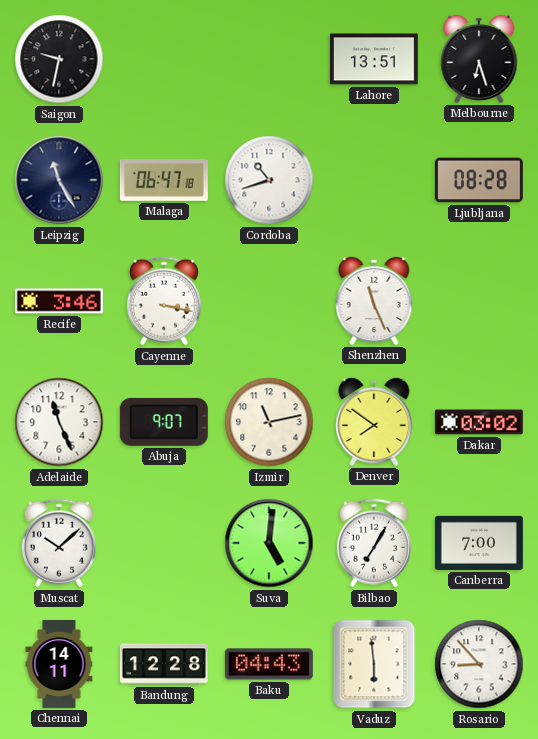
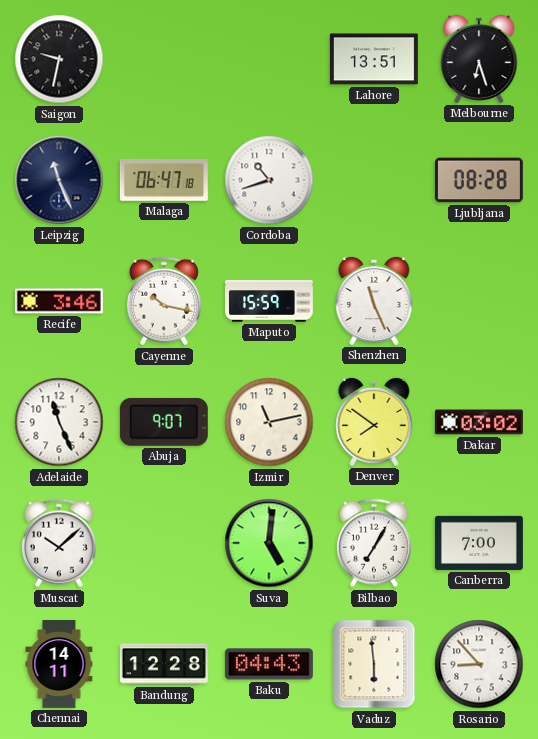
Leipzig: 11:25 -> 11:26 (59, 180)
Cayenne: 3:17 -> 10:17 (164, 301)
Maputo: none -> 15:59 (269, 301)
